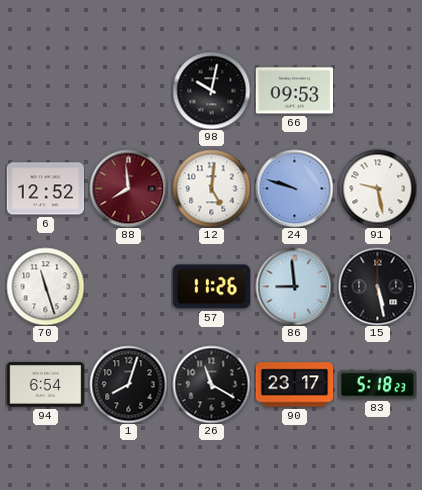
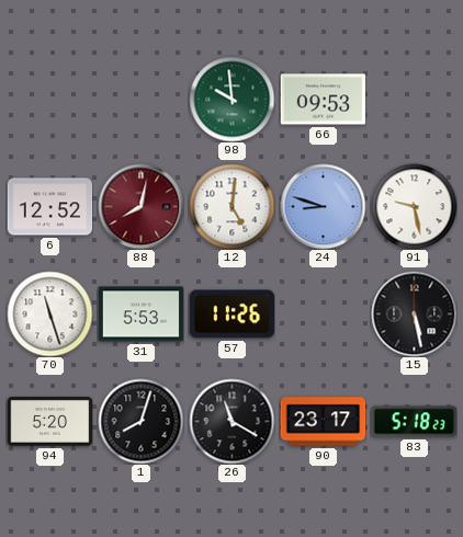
98: 10:02 -> 9:59 (231, 99)
98 dial: black -> green (231, 99)
88: 7:59 -> 8:02 (140, 206)
24: 9:48 -> 8:48 (323, 206)
31: none -> 5:53 (140, 315)
86: 8:59 -> none (294, 286)
94: 6:54 -> 5:20 (49, 422)
